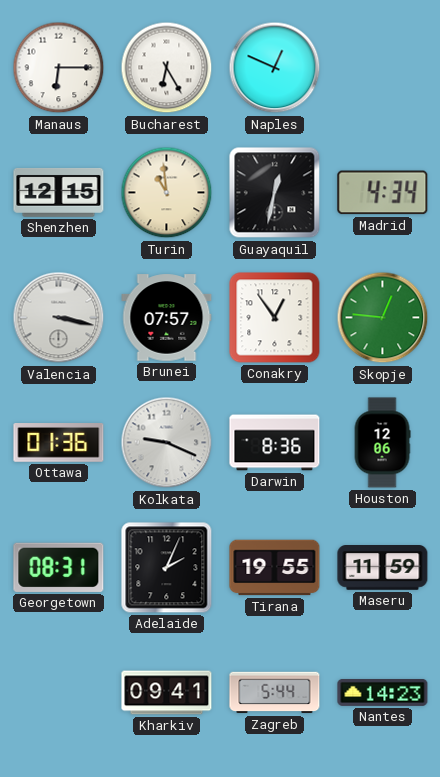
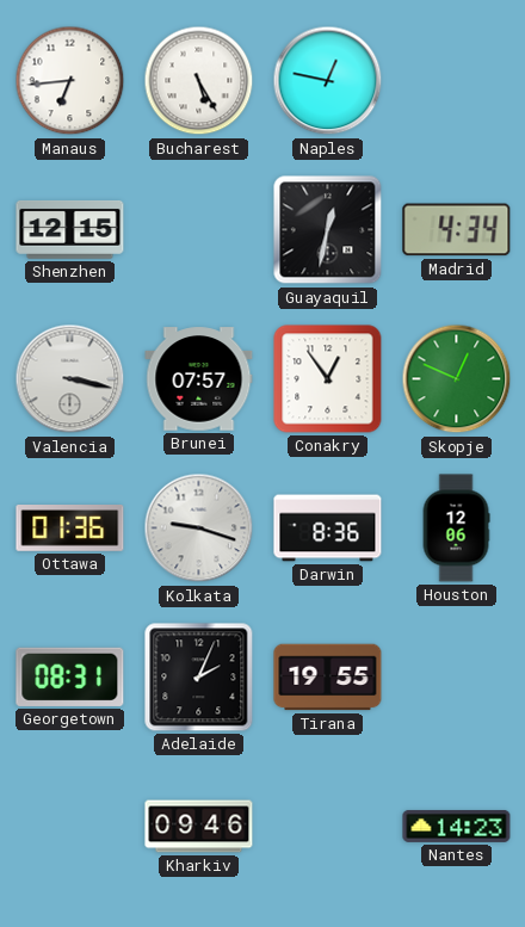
Manaus: 6:15 -> 6:44 (70, 81)
Bucharest: 6:25 -> 5:25 (199, 81)
Naples: 12:49 -> 12:47 (328, 81)
Turin: 10:59 -> none (167, 193)
Skopje: 12:46 -> 12:49 (457, 379)
Kolkata: 9:19 -> 9:18 (199, 529)
Maseru: 11:59 -> none (383, 568)
Kharkiv: 09:41 -> 09:46 (199, 827)
Zagreb: 5:44 -> none (275, 693)
